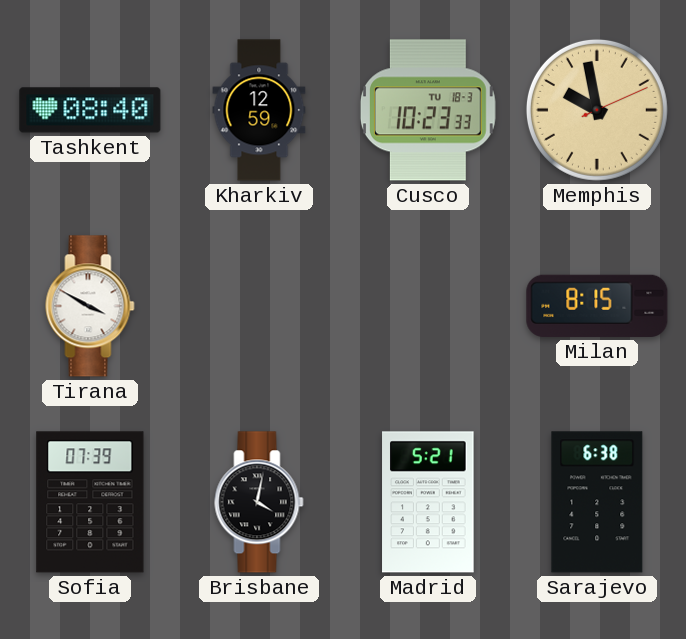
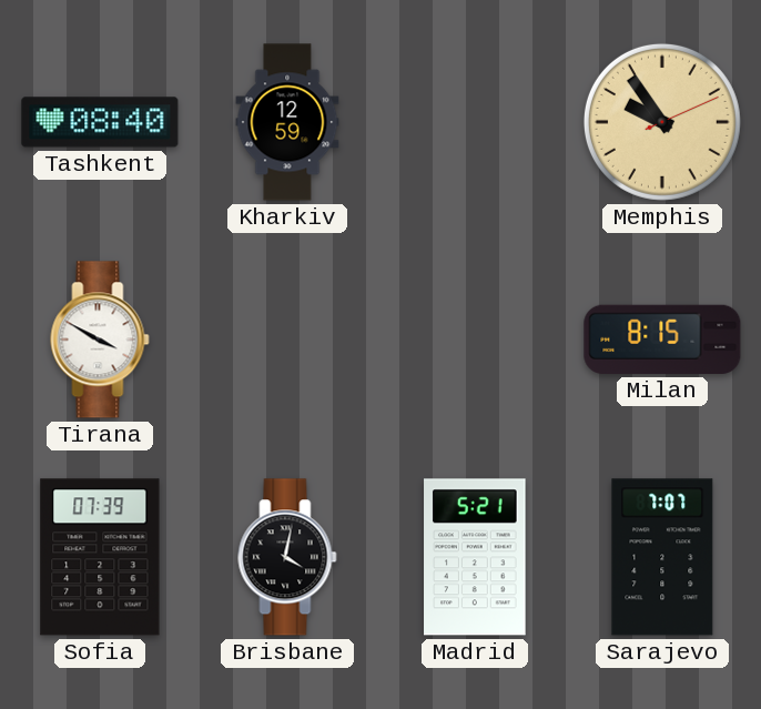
Cusco: 10:23 -> none (428, 110)
Memphis: 9:58 -> 9:54 (662, 122)
Sarajevo: 6:38 -> 7:07 (662, 557)
